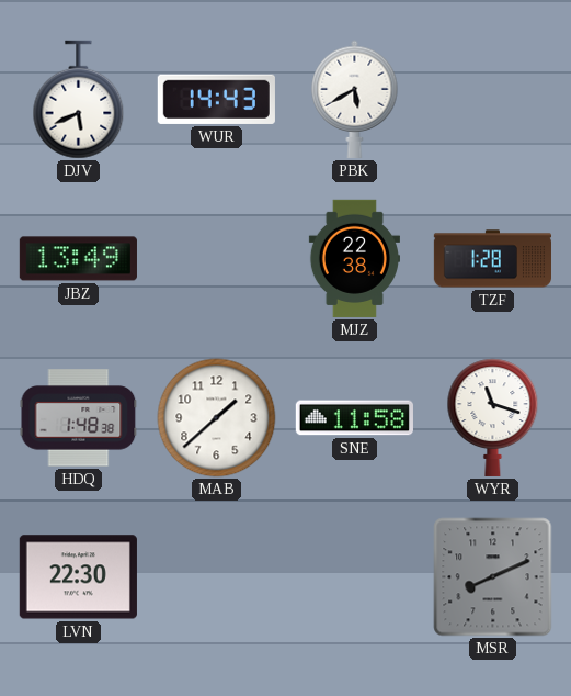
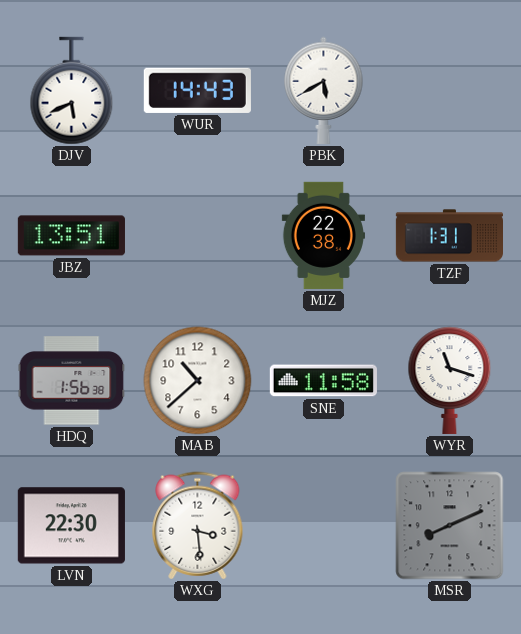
JBZ: 13:49 -> 13:51 (71, 236)
TZF: 1:28 -> 1:31 (449, 236)
HDQ: 1:48 -> 1:56 (72, 381)
MAB: 1:38 -> 10:38 (198, 381)
WXG: none -> 3:29 (198, 526)
